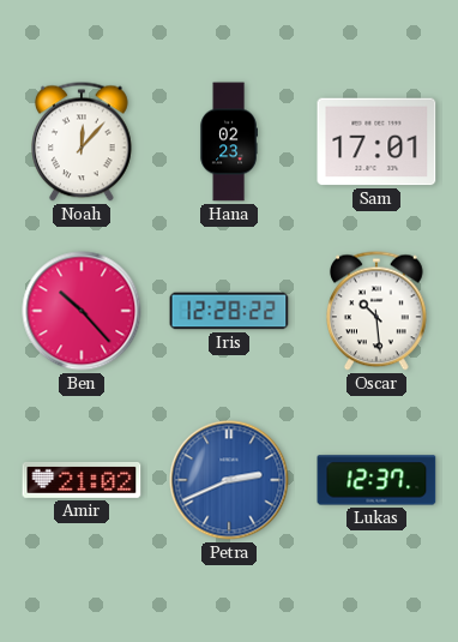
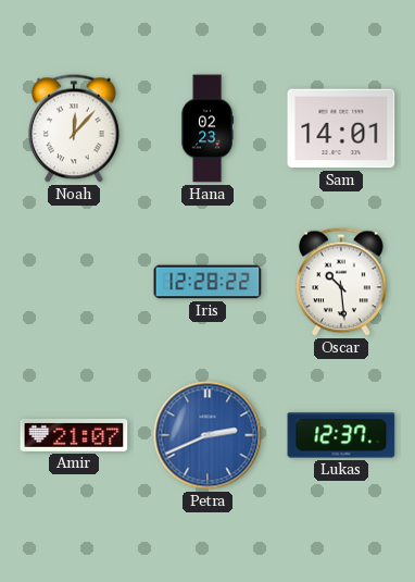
Sam: 17:01 -> 14:01 (341, 128)
Ben: 10:23 -> none (82, 311)
Amir: 21:02 -> 21:07 (74, 435)
